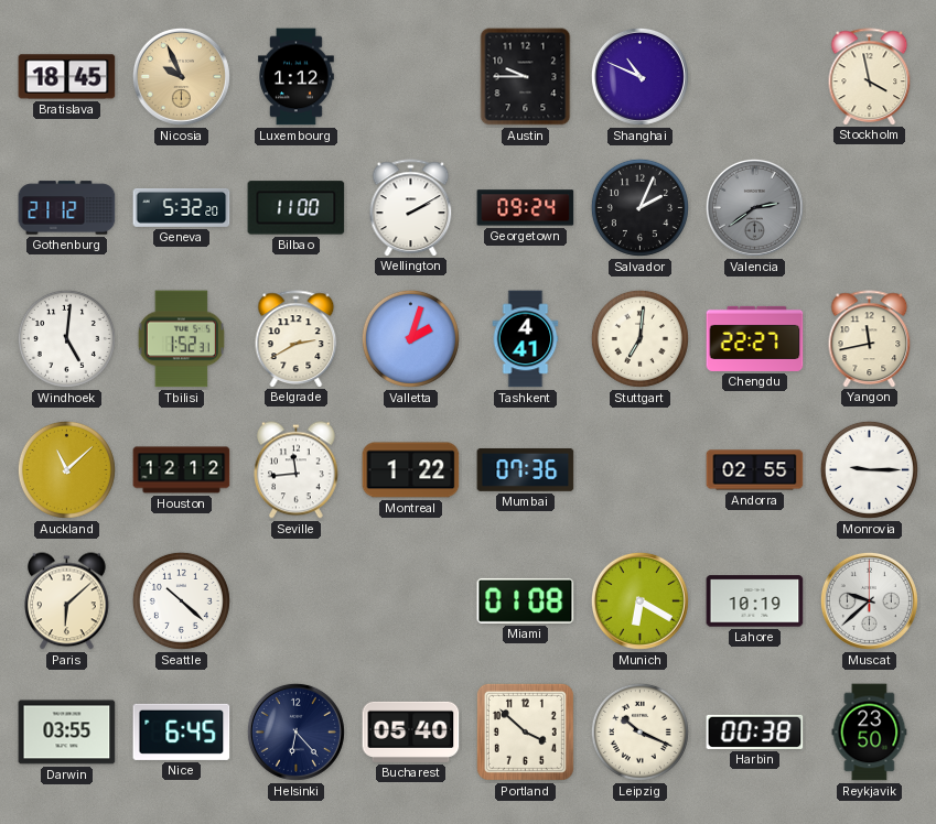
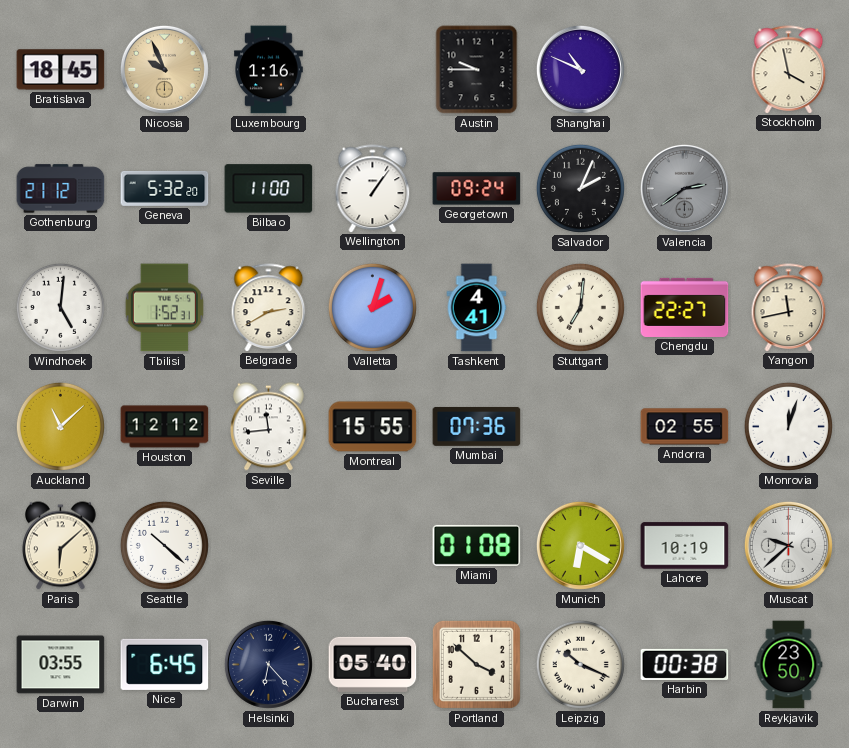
Luxembourg: 1:12 -> 1:16 (269, 70)
Wellington: 2:10 -> 1:06 (373, 188)
Montreal: 1:22 -> 15:55 (373, 427)
Monrovia: 9:15 -> 12:03 (788, 426)
